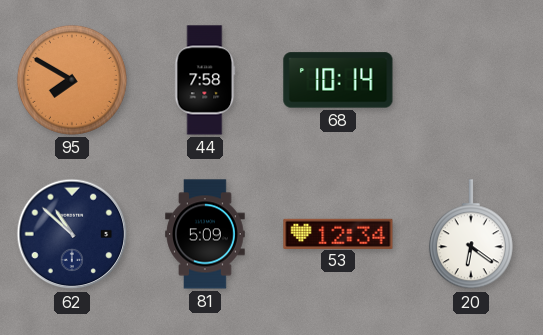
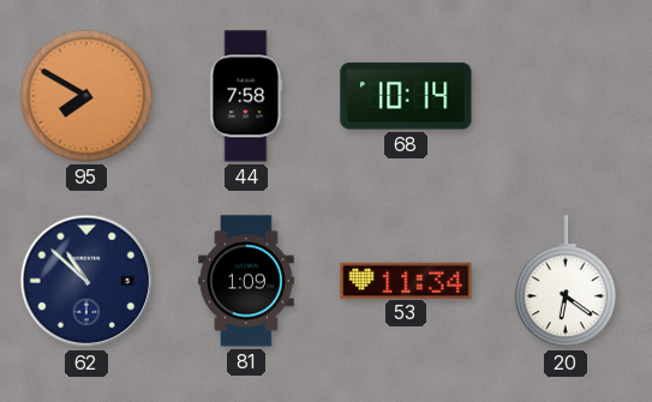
81: 5:09 -> 1:09 (246, 281)
53: 12:34 -> 11:34 (406, 280)
